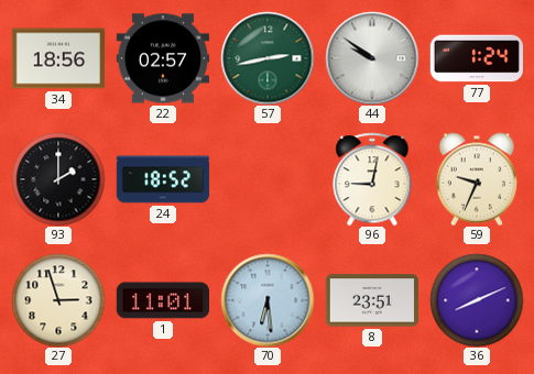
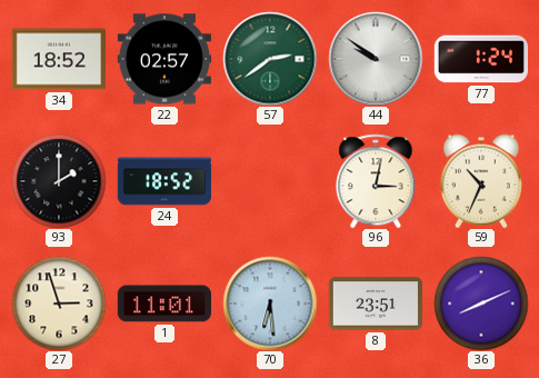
34: 18:56 -> 18:52 (58, 59)
57: 2:43 -> 2:39 (270, 59)
96: 9:02 -> 3:02 (376, 181)
59: 9:34 -> 10:34 (481, 181)
